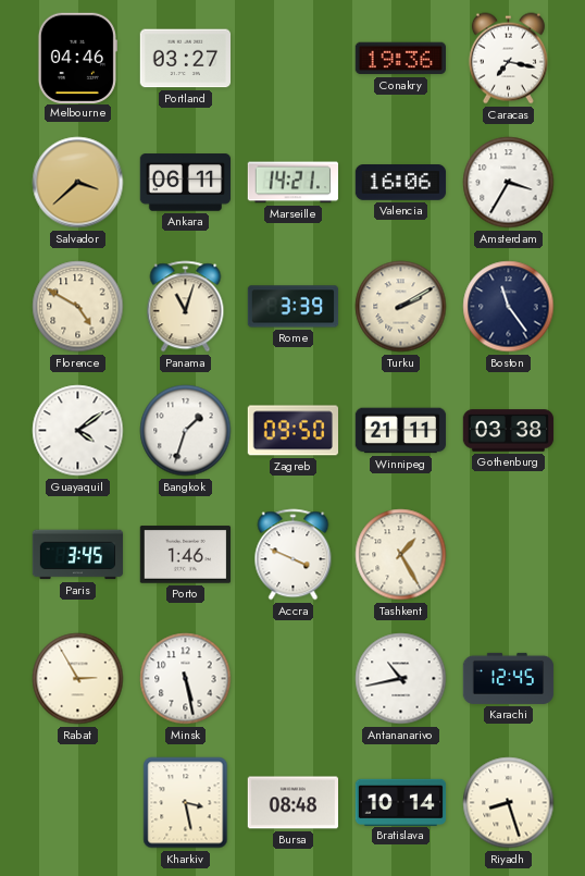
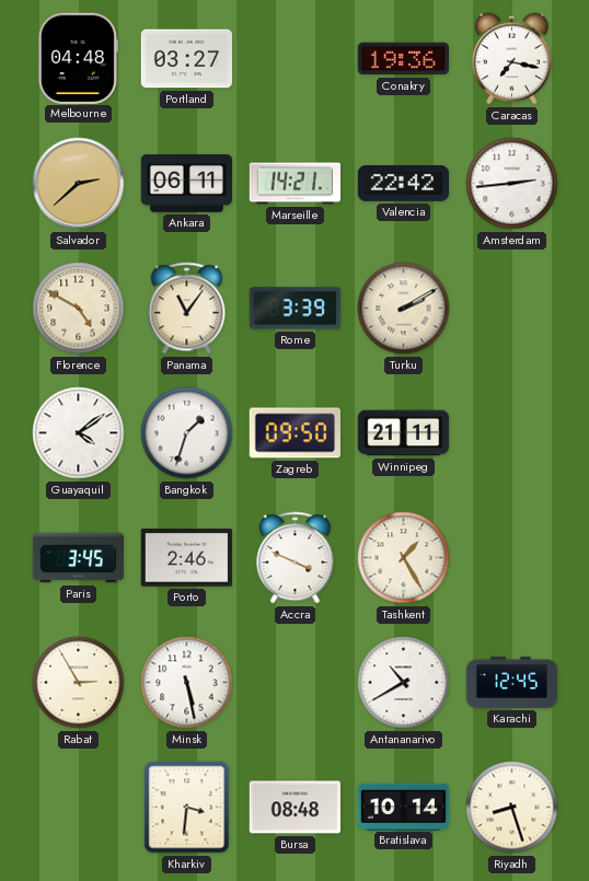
Melbourne: 04:46 -> 04:48 (78, 58)
Salvador: 3:38 -> 2:38 (79, 184)
Valencia: 16:06 -> 22:42 (404, 184)
Amsterdam: 3:35 -> 2:44 (512, 184)
Panama: 11:03 -> 11:06 (187, 309)
Boston: 11:24 -> none (509, 307)
Gothenburg: 03:38 -> none (509, 431)
Porto: 1:46 -> 2:46 (186, 558)
Antananarivo: 10:43 -> 10:40 (404, 683)
Kharkiv: 3:28 -> 3:31 (187, 808)
